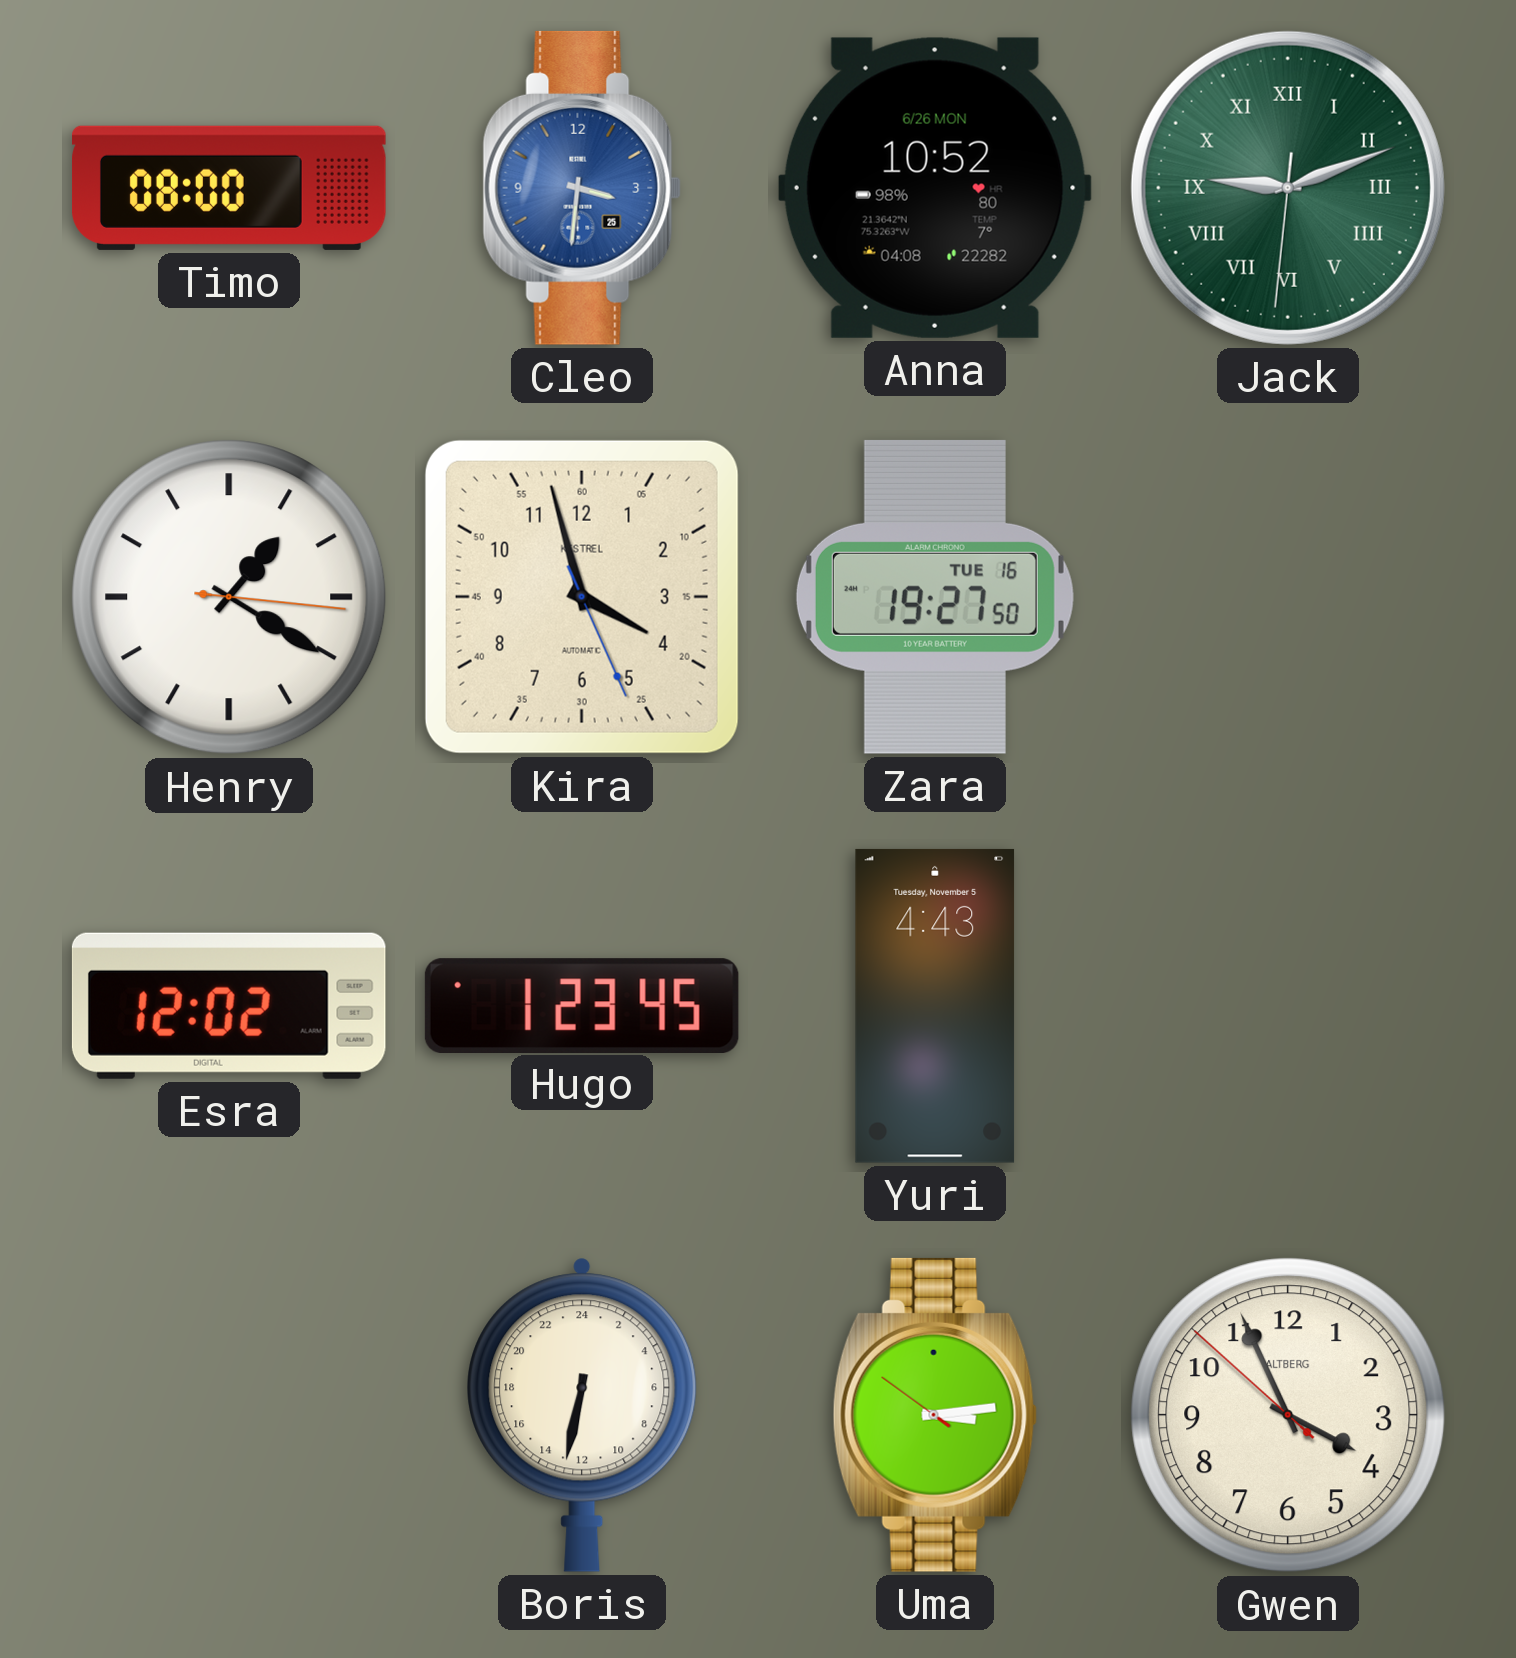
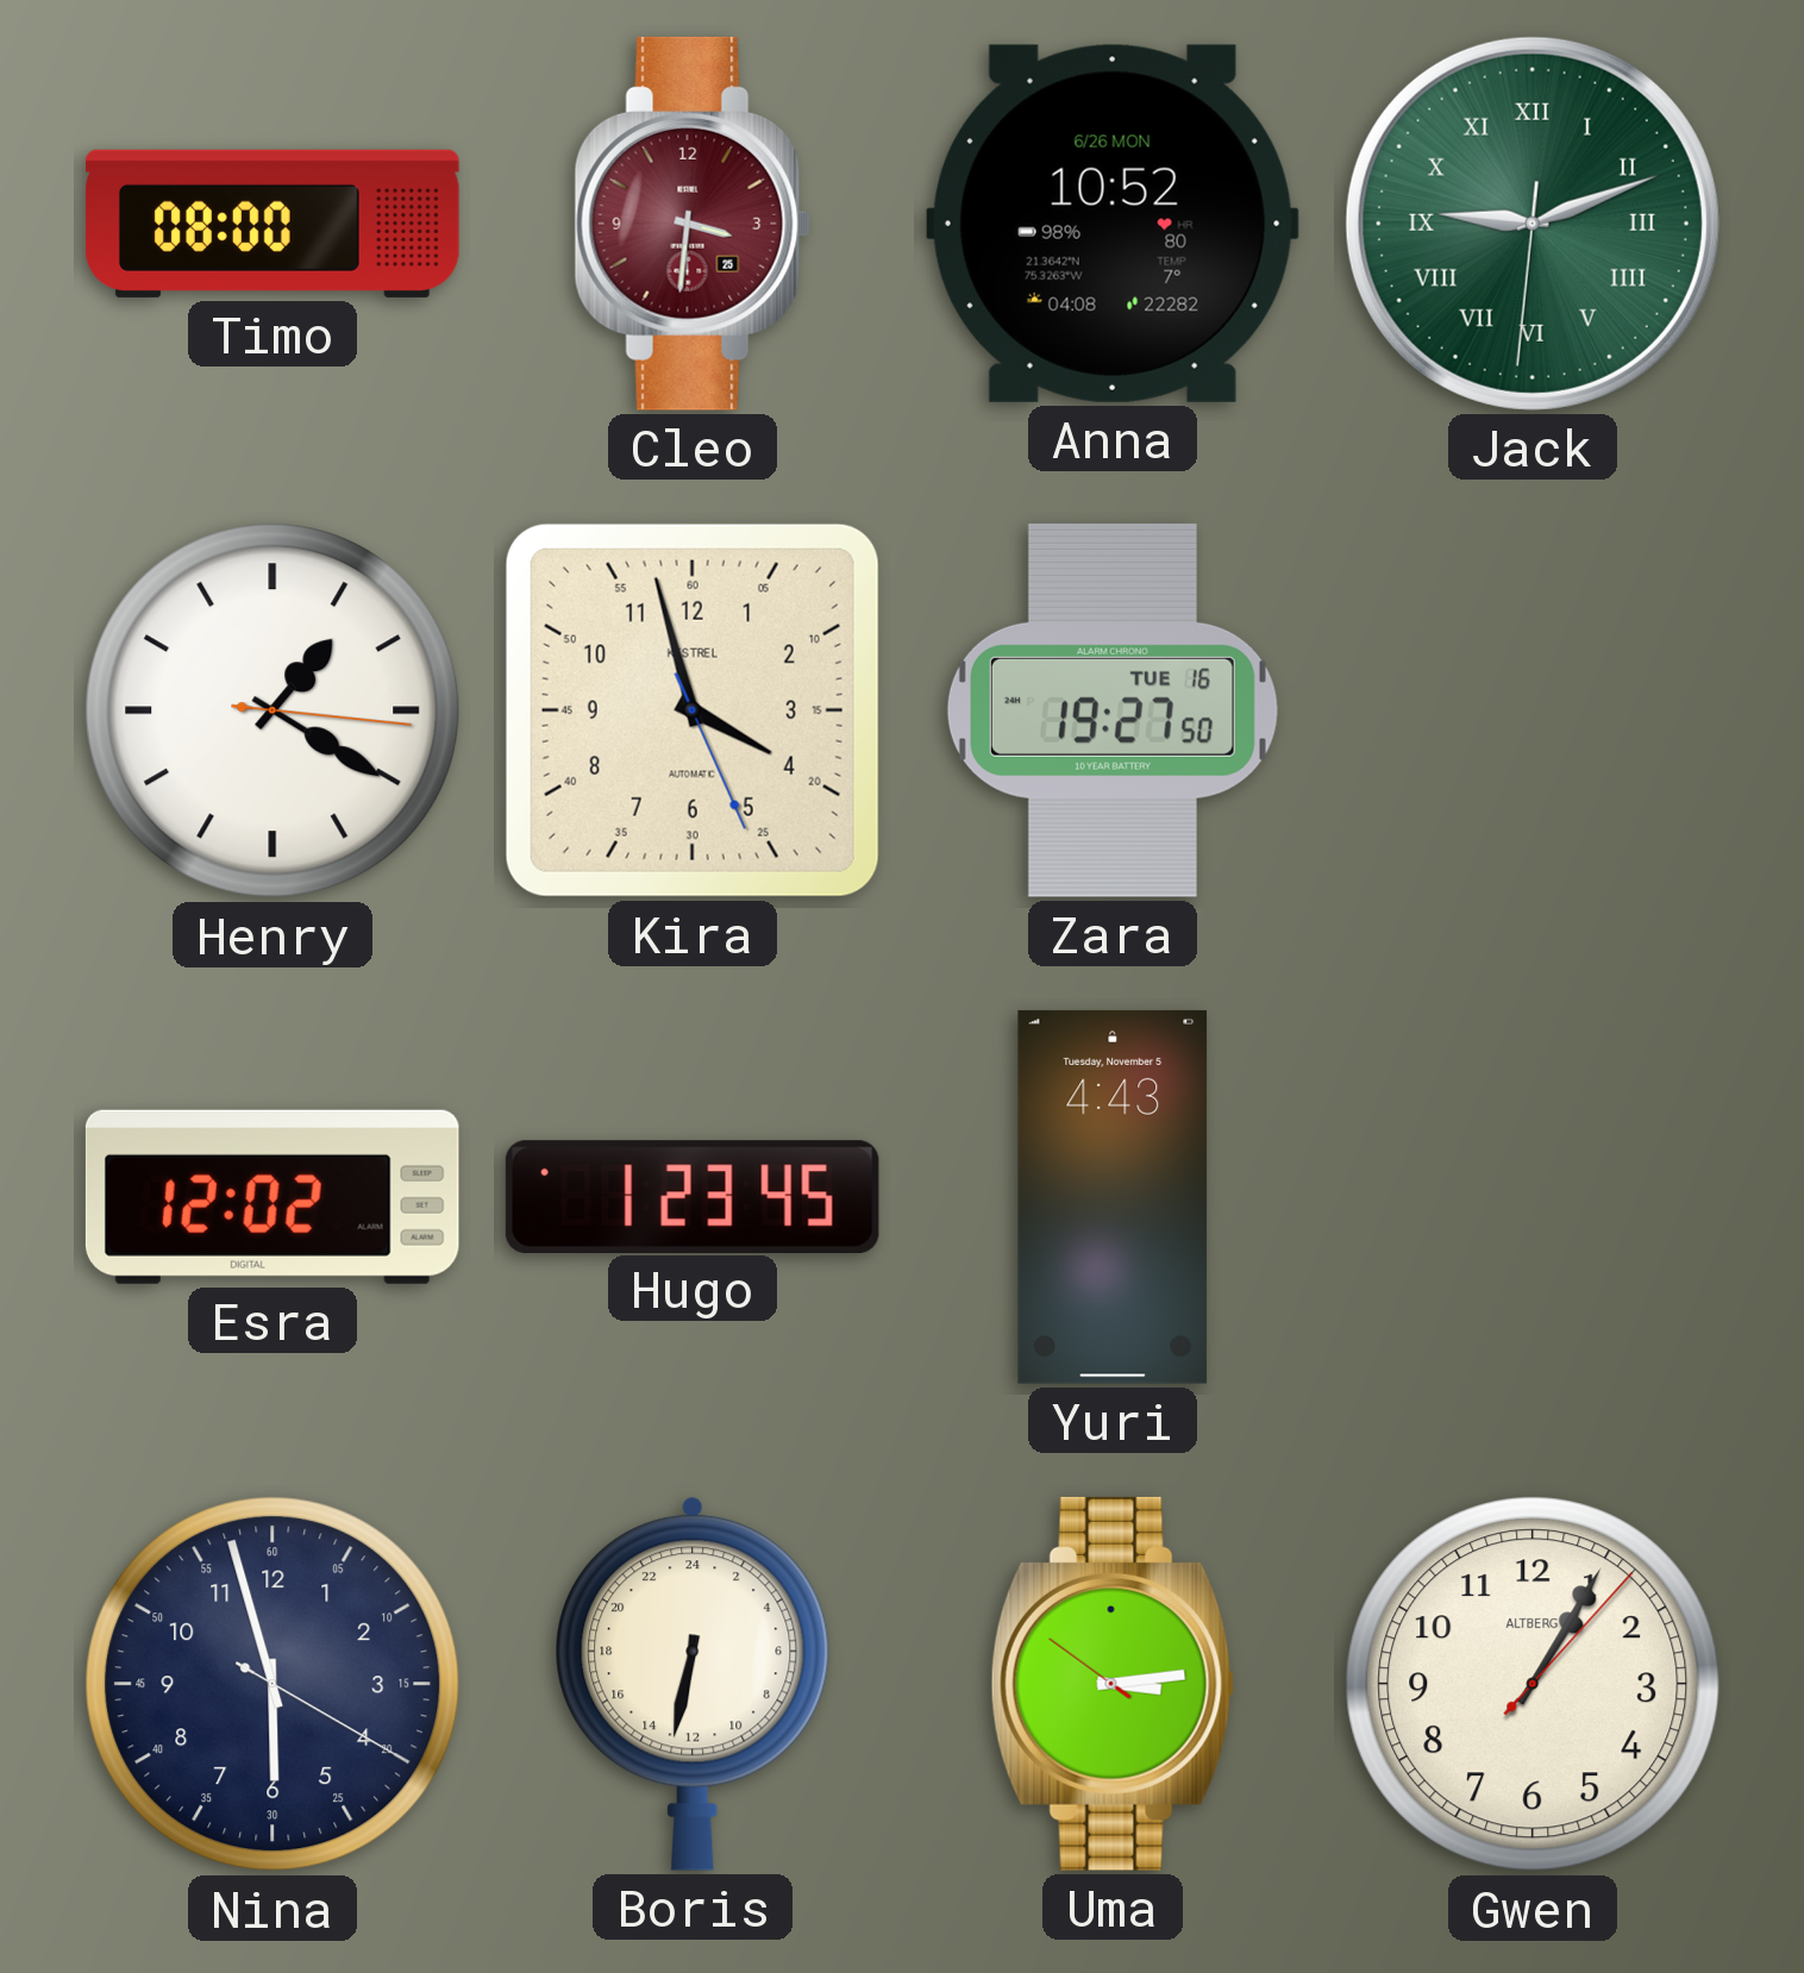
Cleo dial: blue -> burgundy (693, 224)
Nina: none -> 5:57 (273, 1684)
Gwen: 3:55 -> 1:05 (1533, 1684)
